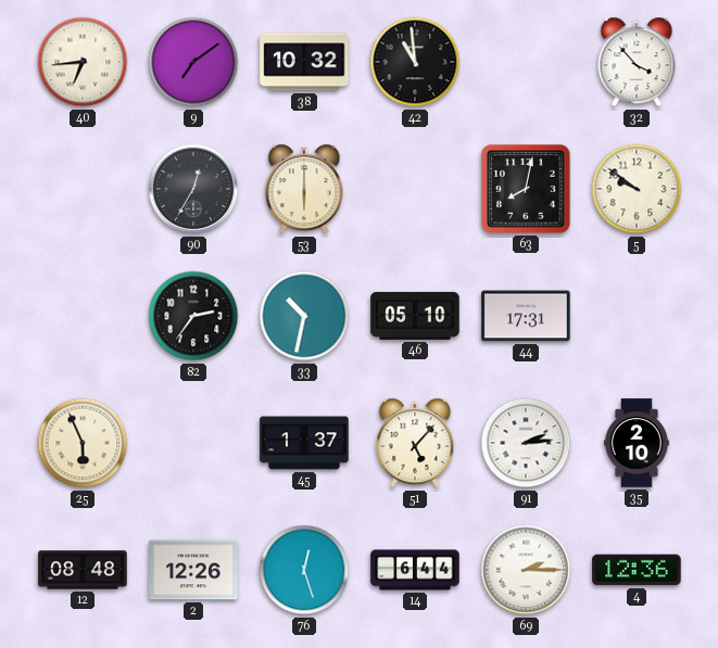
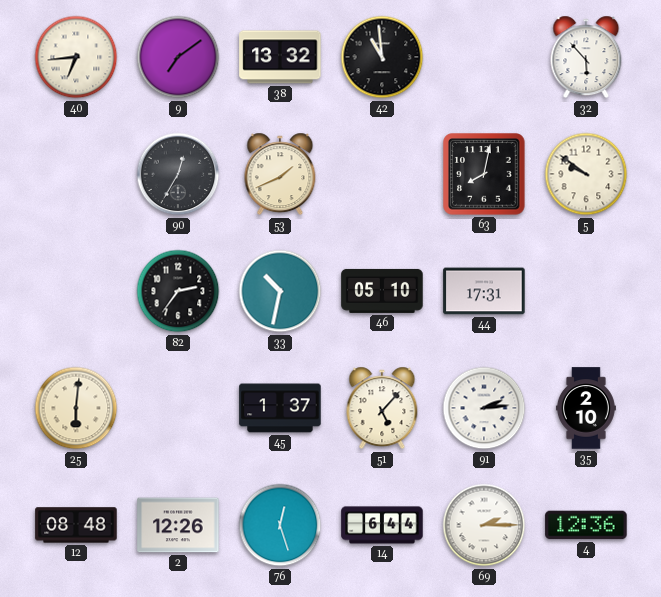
38: 10:32 -> 13:32 (280, 57)
32: 3:53 -> 5:53 (586, 57)
53: 6:00 -> 1:41 (280, 174)
25: 5:56 -> 6:01 (76, 408)
